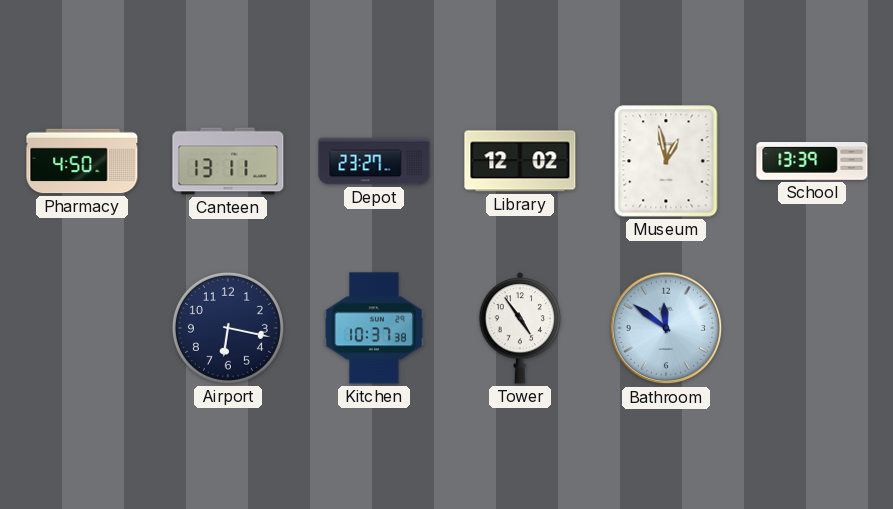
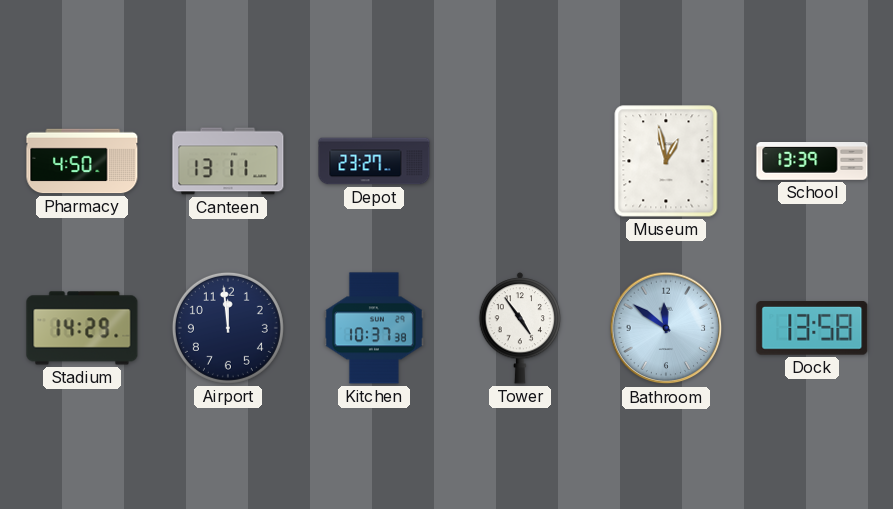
Library: 12:02 -> none (520, 161)
Stadium: none -> 14:29 (82, 328)
Airport: 6:17 -> 11:59 (228, 328)
Dock: none -> 13:58 (812, 329)
